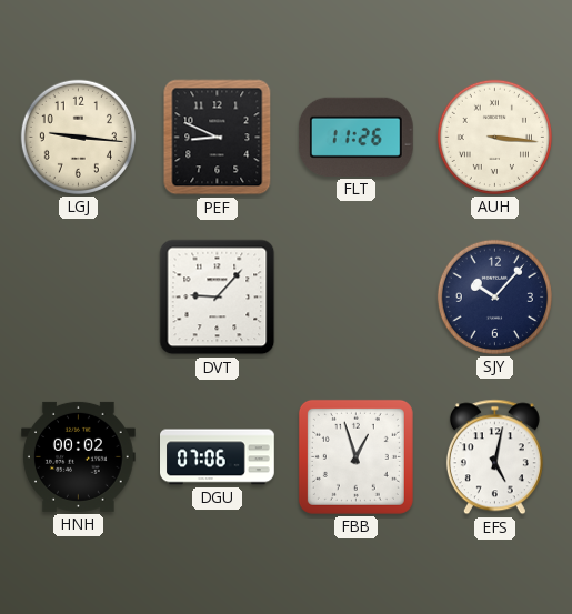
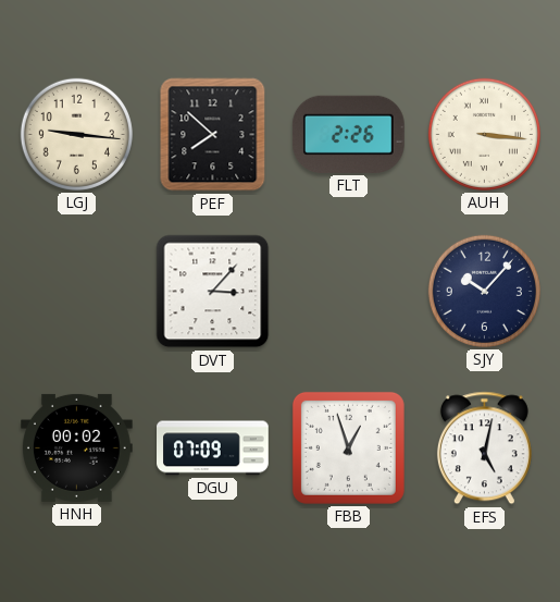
PEF: 8:49 -> 7:52 (213, 135)
FLT: 11:26 -> 2:26 (348, 134)
DVT: 9:07 -> 3:07 (213, 292)
DGU: 07:06 -> 07:09 (213, 449)
